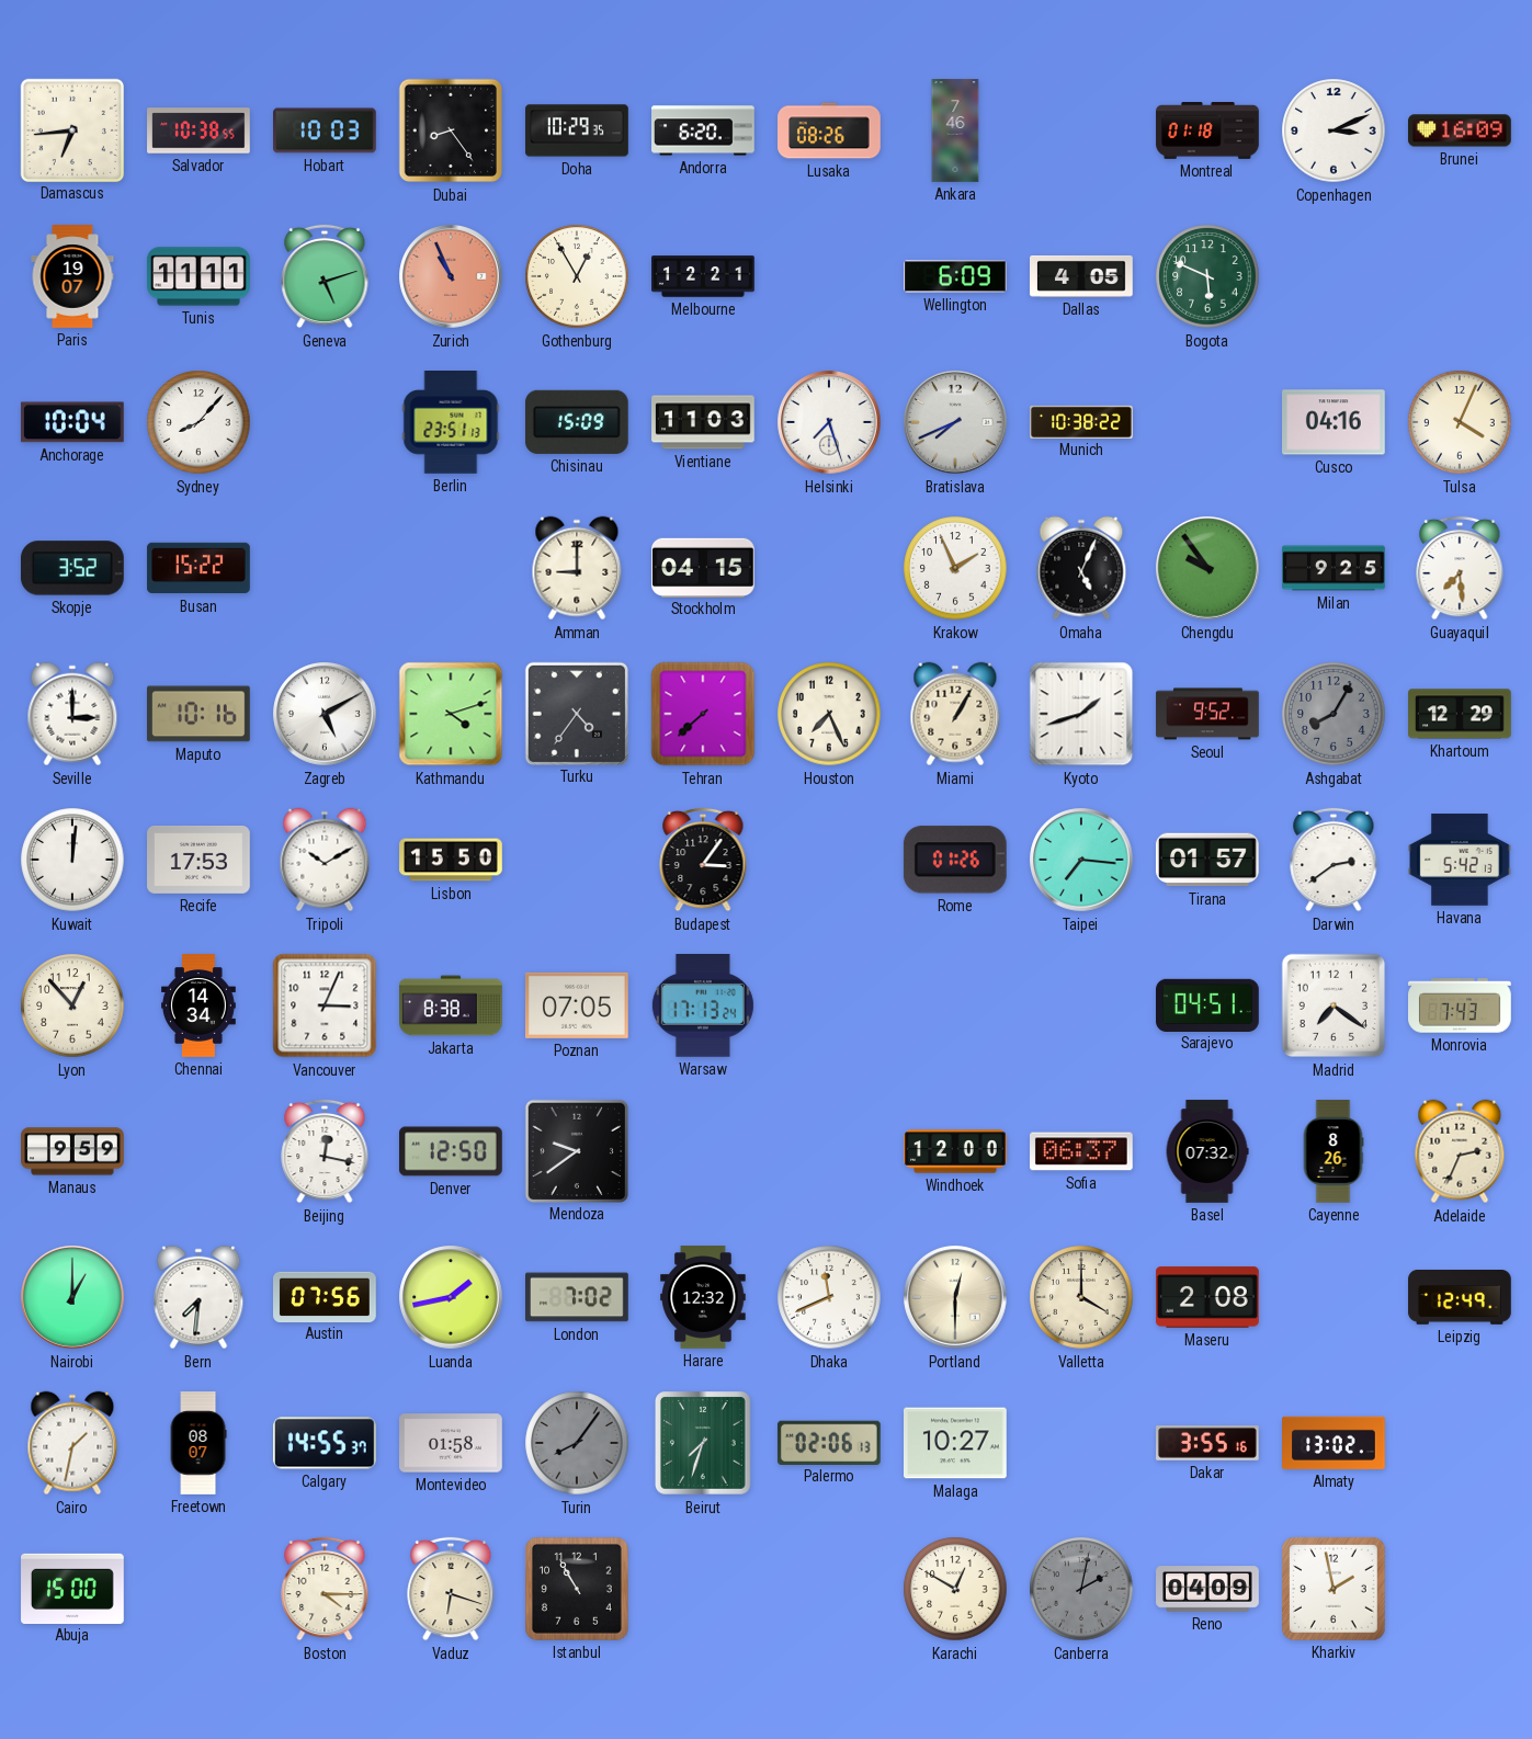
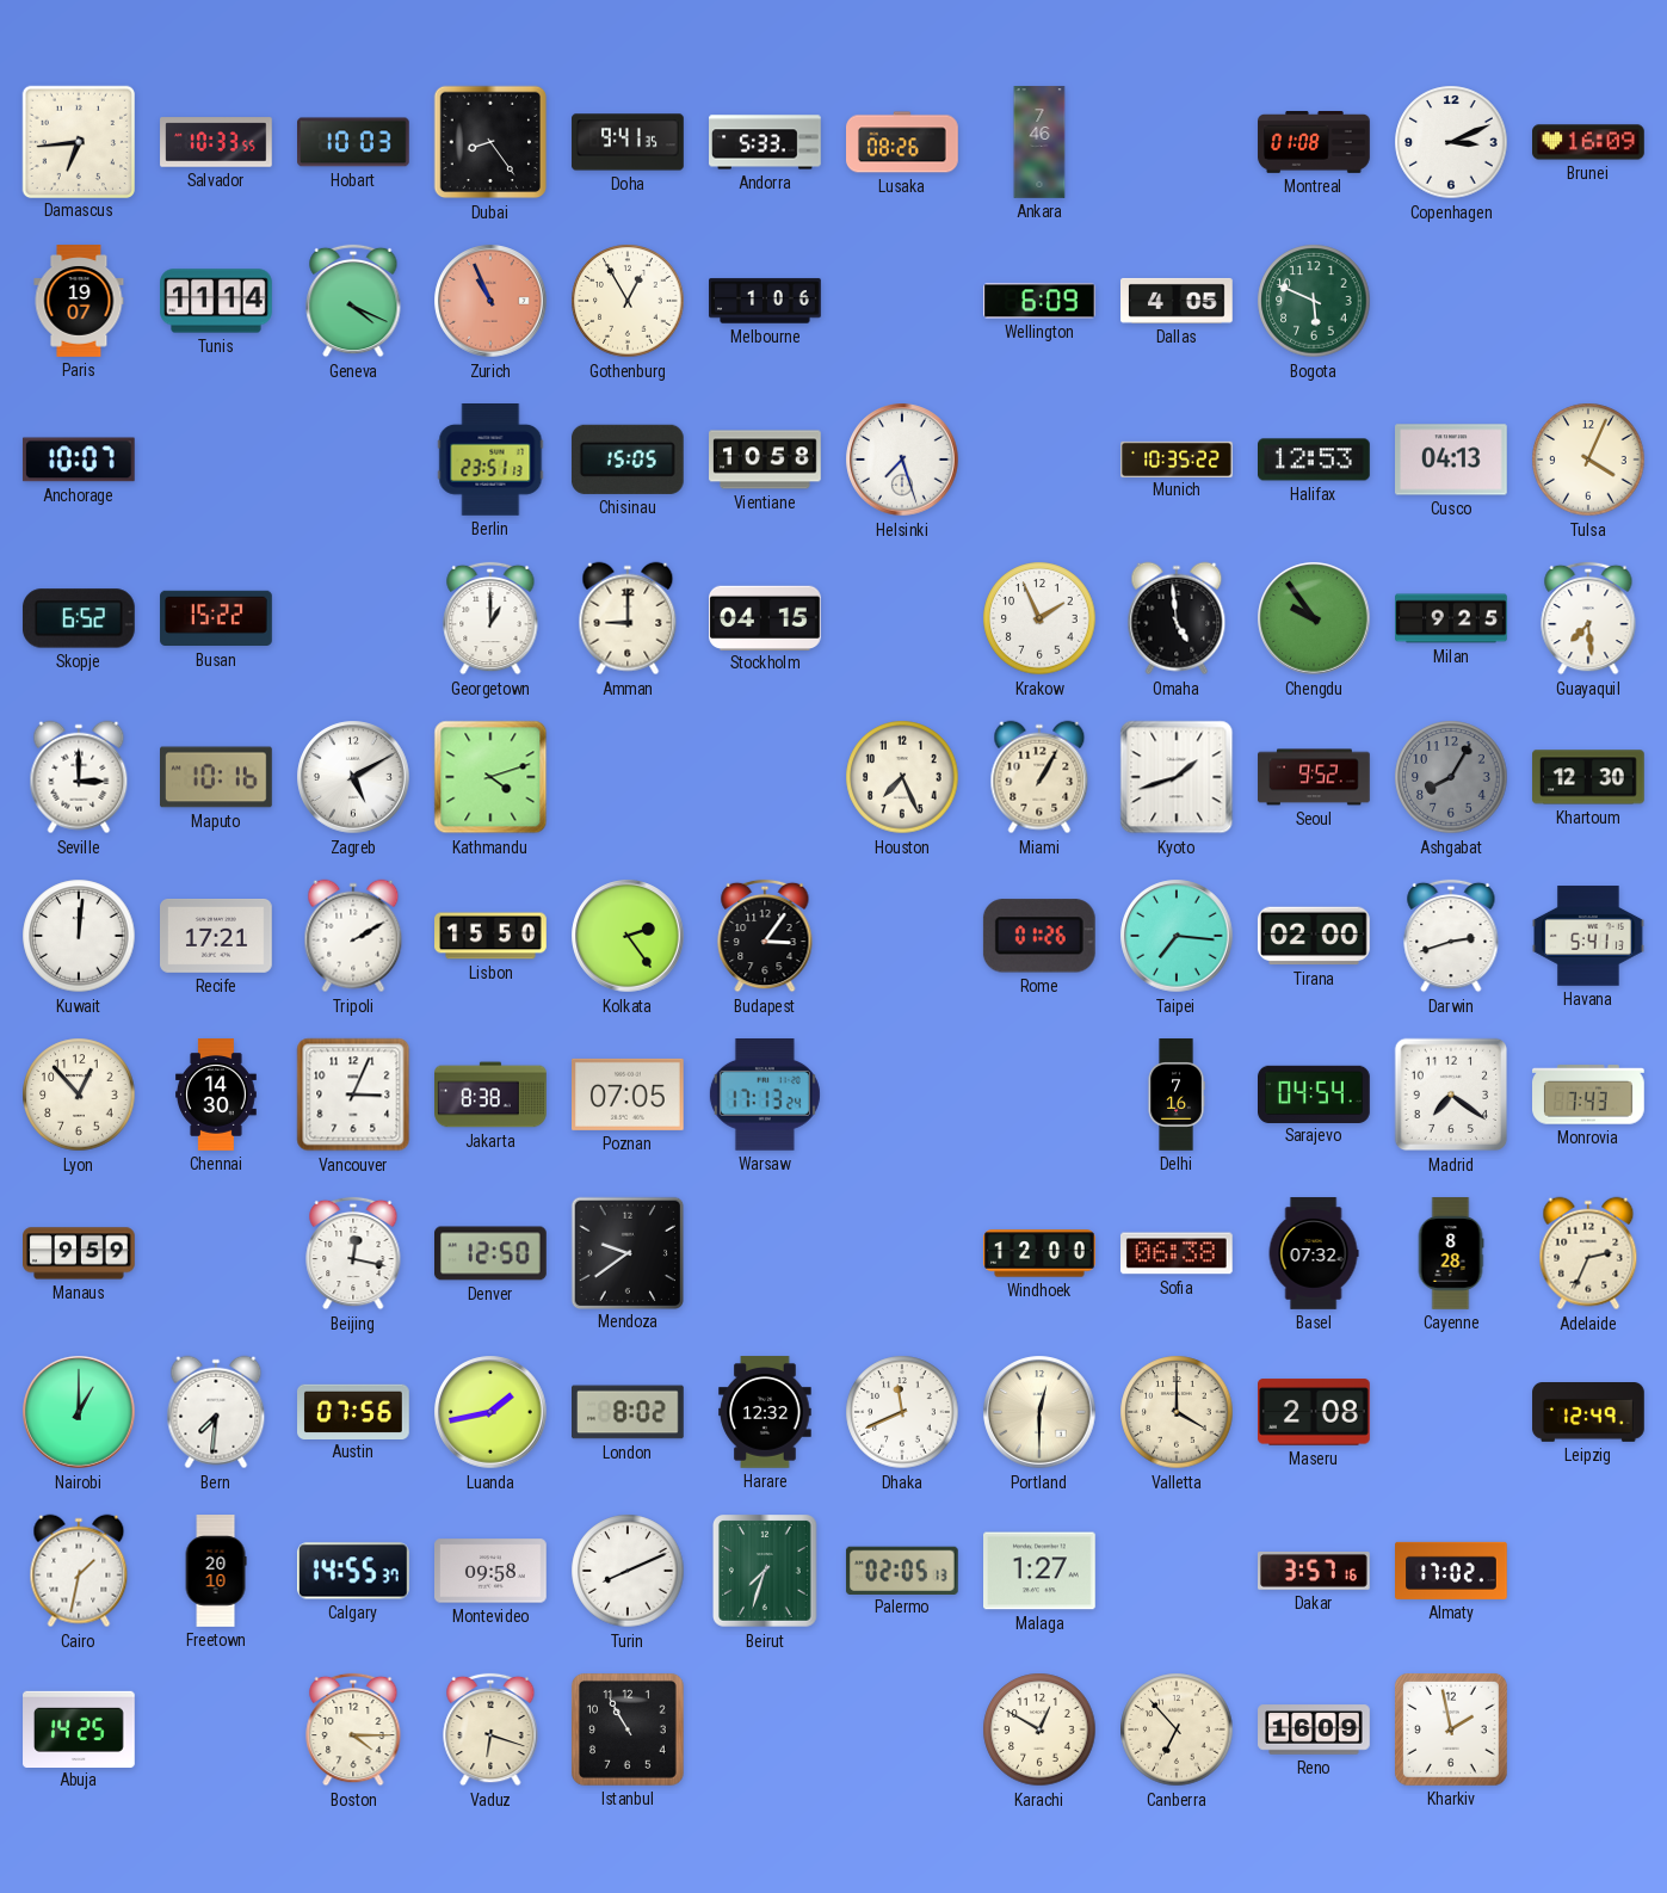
Salvador: 10:38 -> 10:33 (216, 142)
Doha: 10:29 -> 9:41 (628, 142)
Andorra: 6:20 -> 5:33 (765, 142)
Montreal: 01:18 -> 01:08 (1314, 143)
Tunis: 11:11 -> 11:14 (216, 301)
Geneva: 5:12 -> 4:19 (353, 301)
Melbourne: 12:21 -> 1:06 (765, 301)
Anchorage: 10:04 -> 10:07 (79, 460)
Sydney: 8:07 -> none (198, 422)
Chisinau: 15:09 -> 15:05 (628, 460)
Vientiane: 11:03 -> 10:58 (765, 460)
Bratislava: 7:41 -> none (955, 422)
Munich: 10:38 -> 10:35 (1177, 458)
Halifax: none -> 12:53 (1315, 460)
Cusco: 04:16 -> 04:13 (1452, 460)
Skopje: 3:52 -> 6:52 (79, 618)
Georgetown: none -> 1:00 (490, 618)
Omaha: 5:04 -> 4:59 (1177, 618)
Turku: 4:36 -> none (576, 713)
Tehran: 7:38 -> none (703, 714)
Khartoum: 12:29 -> 12:30 (1588, 777)
Recife: 17:53 -> 17:21 (217, 937)
Tripoli: 10:10 -> 2:10 (353, 936)
Kolkata: none -> 2:24 (628, 936)
Tirana: 01:57 -> 02:00 (1314, 936)
Darwin: 2:39 -> 2:42 (1451, 936)
Havana: 5:42 -> 5:41 (1588, 936)
Chennai: 14:34 -> 14:30 (217, 1095)
Delhi: none -> 7:16 (1177, 1095)
Sarajevo: 04:51 -> 04:54 (1315, 1093)
Sofia: 06:37 -> 06:38 (1178, 1253)
Cayenne: 8:26 -> 8:28 (1451, 1253)
London: 7:02 -> 8:02 (629, 1412)
Freetown: 08:07 -> 20:10 (216, 1571)
Montevideo: 01:58 -> 09:58 (492, 1571)
Turin: 8:06 -> 8:11 (628, 1571)
Turin dial: grey -> white (628, 1571)
Palermo: 02:06 -> 02:05 (902, 1570)
Malaga: 10:27 -> 1:27 (1041, 1571)
Dakar: 3:55 -> 3:57 (1315, 1572)
Almaty: 13:02 -> 17:02 (1452, 1571)
Abuja: 15:00 -> 14:25 (79, 1728)
Canberra: 2:02 -> 6:53 (1177, 1729)
Canberra dial: grey -> cream (1177, 1729)
Reno: 04:09 -> 16:09 (1314, 1729)
